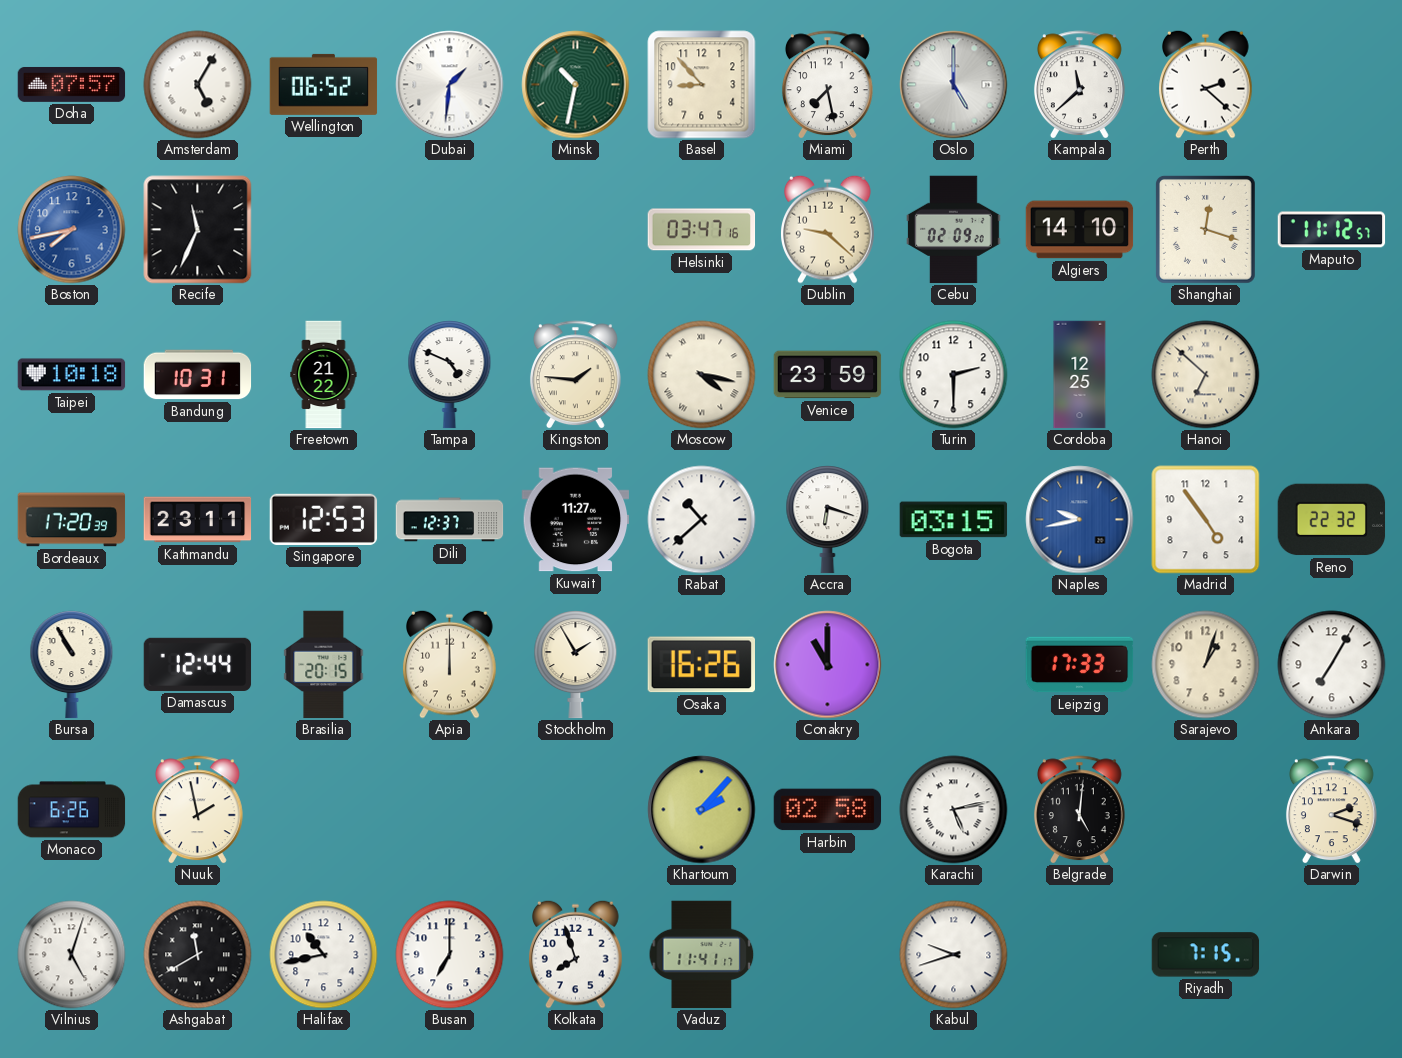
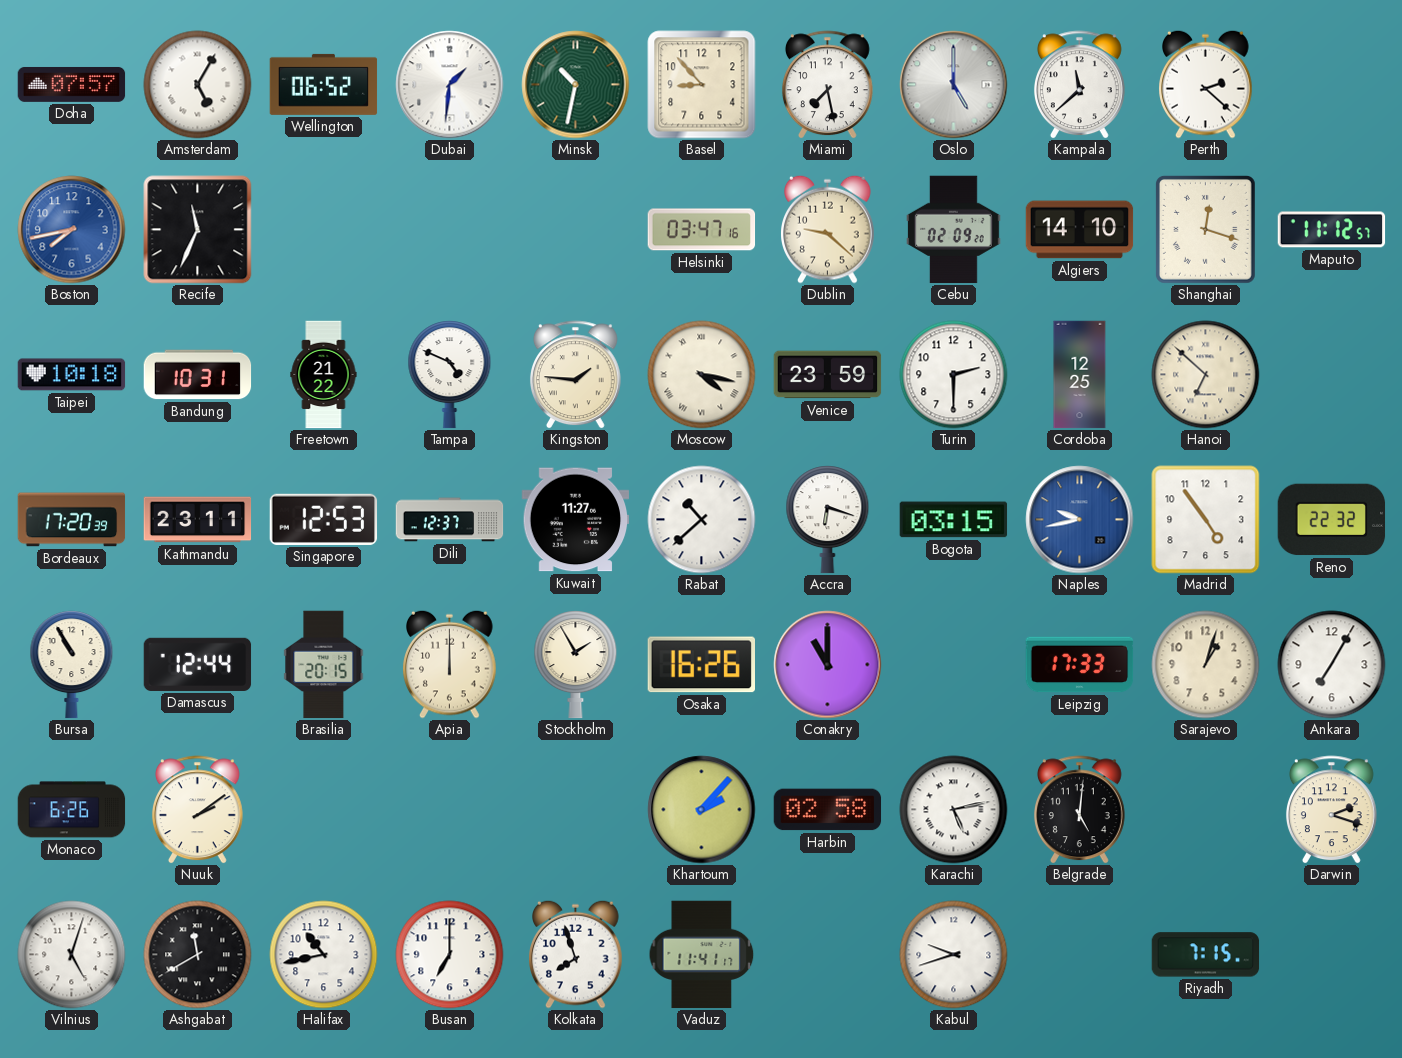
Nuuk: 1:58 -> 2:09 (197, 810)
